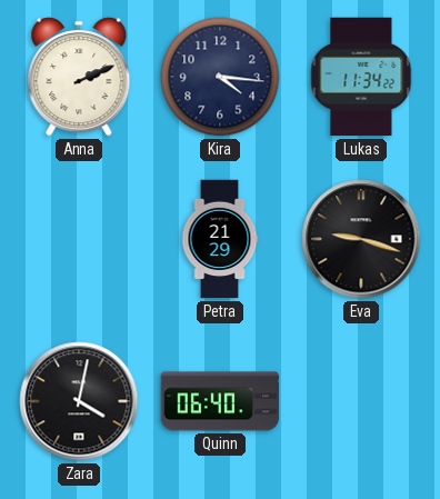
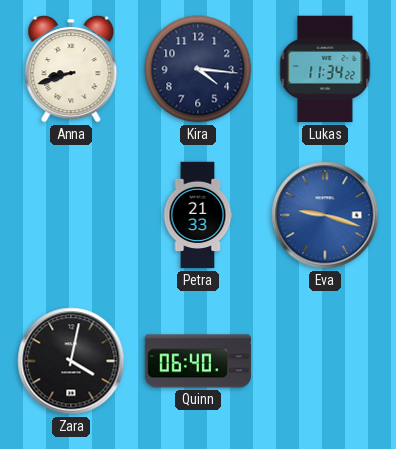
Anna: 2:11 -> 8:42 (71, 69)
Petra: 21:29 -> 21:33 (198, 215)
Eva dial: black -> blue (325, 215)
